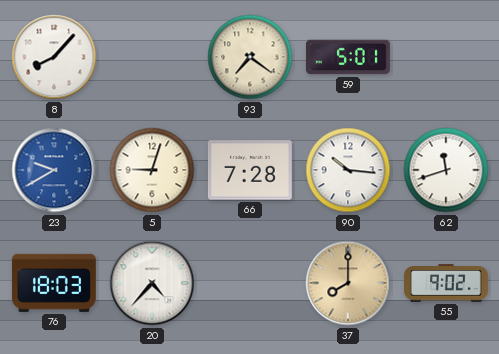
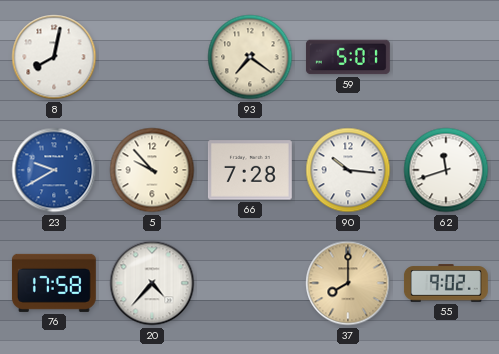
8: 8:07 -> 8:02 (54, 57)
5: 9:03 -> 9:53 (152, 170)
76: 18:03 -> 17:58 (54, 283)
